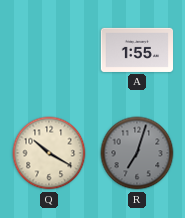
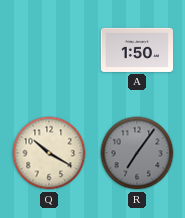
A: 1:55 -> 1:50 (137, 50)
R: 7:03 -> 7:06 (137, 153)
